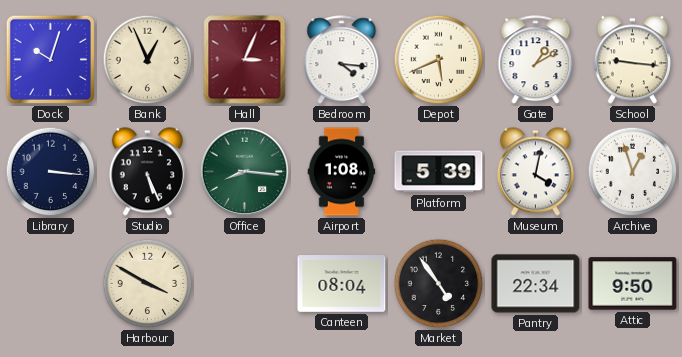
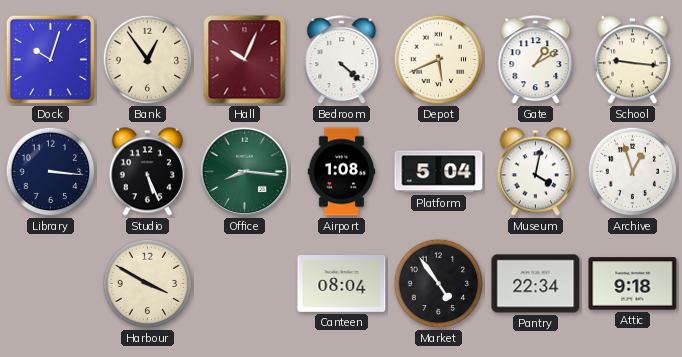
Bank: 12:56 -> 12:54 (148, 60)
Hall: 3:04 -> 10:04 (245, 60)
Bedroom: 4:16 -> 4:22 (342, 60)
Platform: 5:39 -> 5:04 (439, 172)
Attic: 9:50 -> 9:18 (633, 284)
